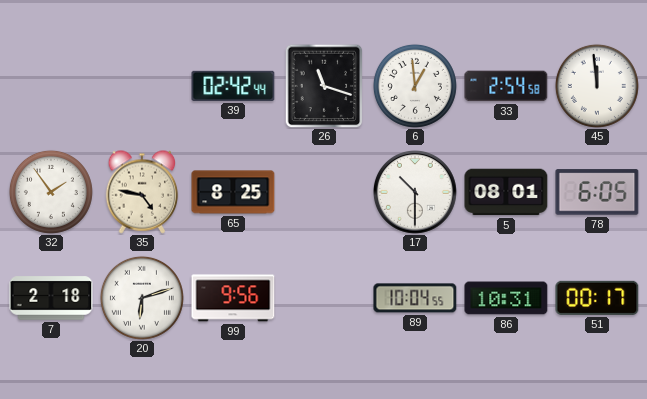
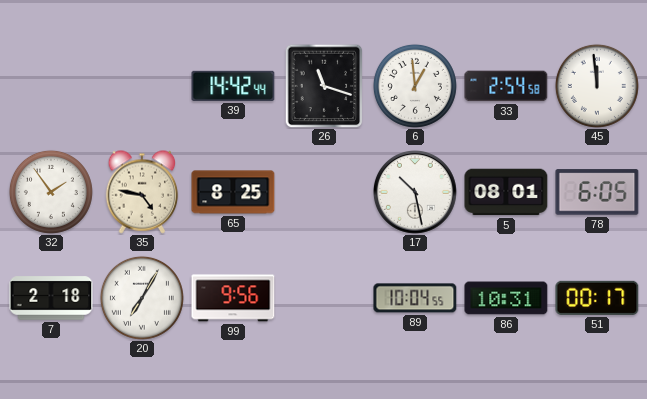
39: 02:42 -> 14:42 (233, 86)
17: 10:30 -> 10:28 (416, 193)
20: 6:12 -> 7:05 (142, 298)
